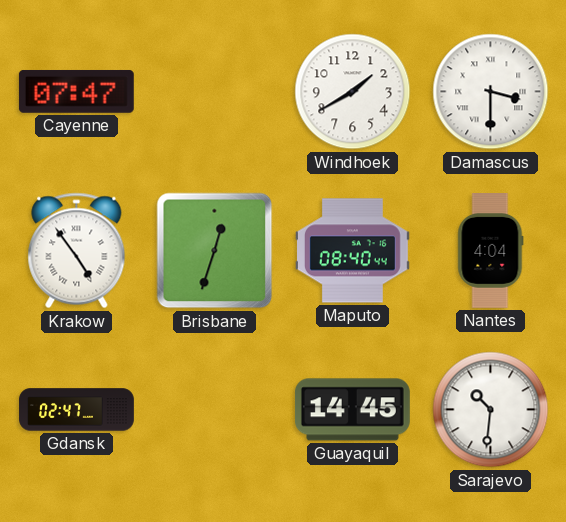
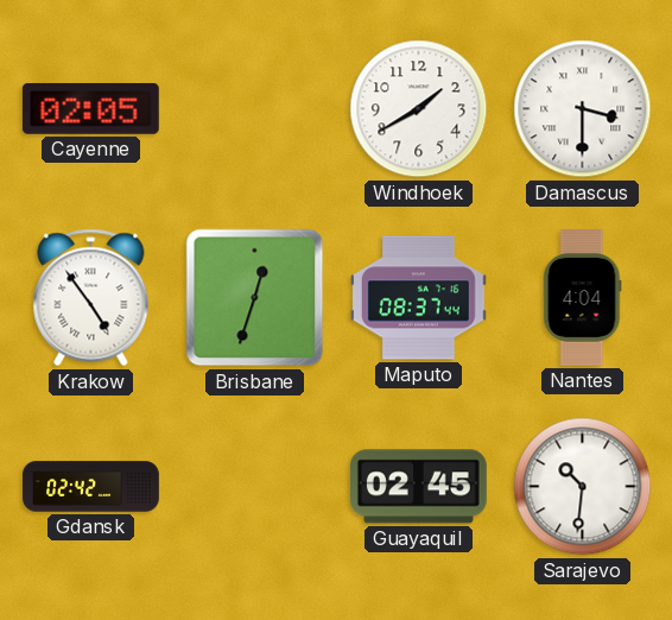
Cayenne: 07:47 -> 02:05 (90, 108)
Maputo: 08:40 -> 08:37 (418, 298)
Gdansk: 02:47 -> 02:42 (91, 487)
Guayaquil: 14:45 -> 02:45 (418, 487)
